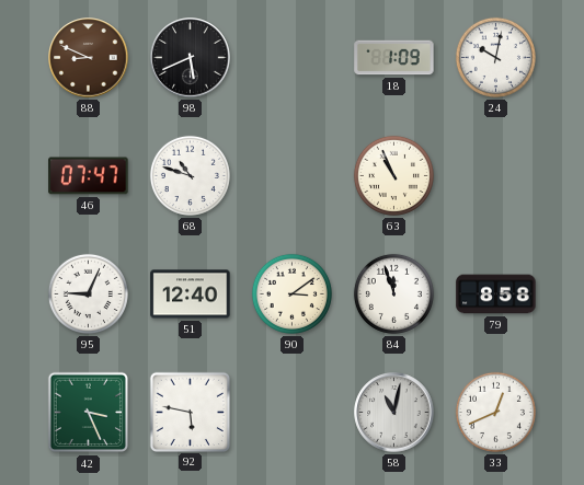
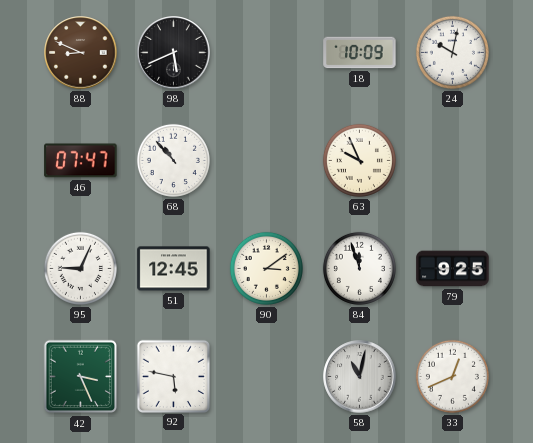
18: 1:09 -> 10:09 (360, 53)
68: 10:48 -> 10:53 (173, 160)
63: 10:56 -> 9:56 (359, 160)
51: 12:40 -> 12:45 (174, 269)
79: 8:58 -> 9:25 (453, 269)
